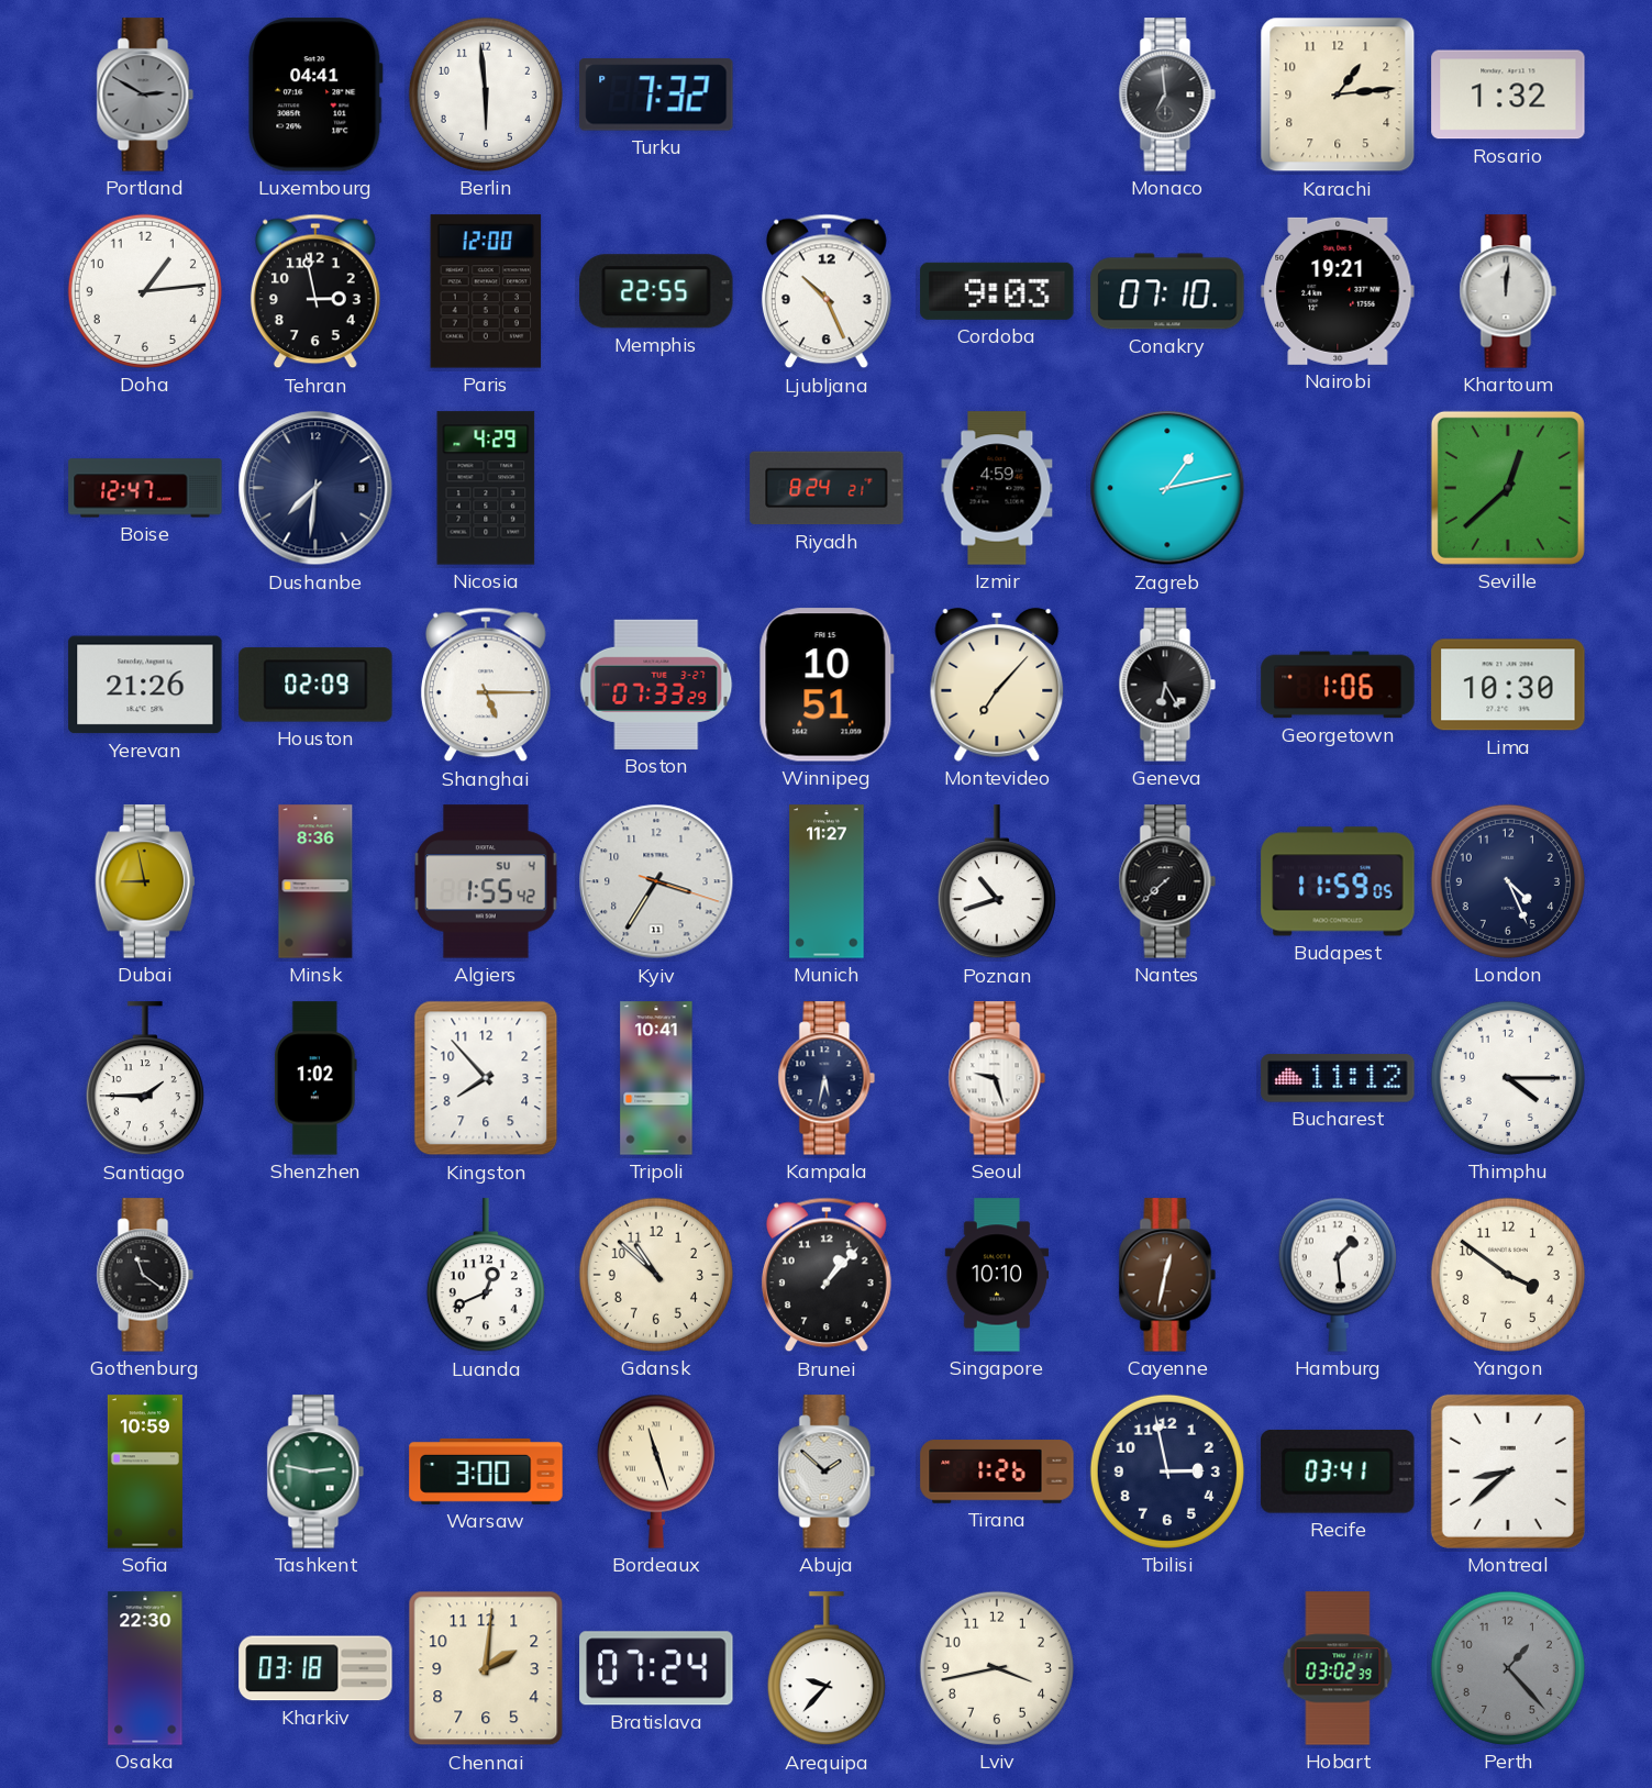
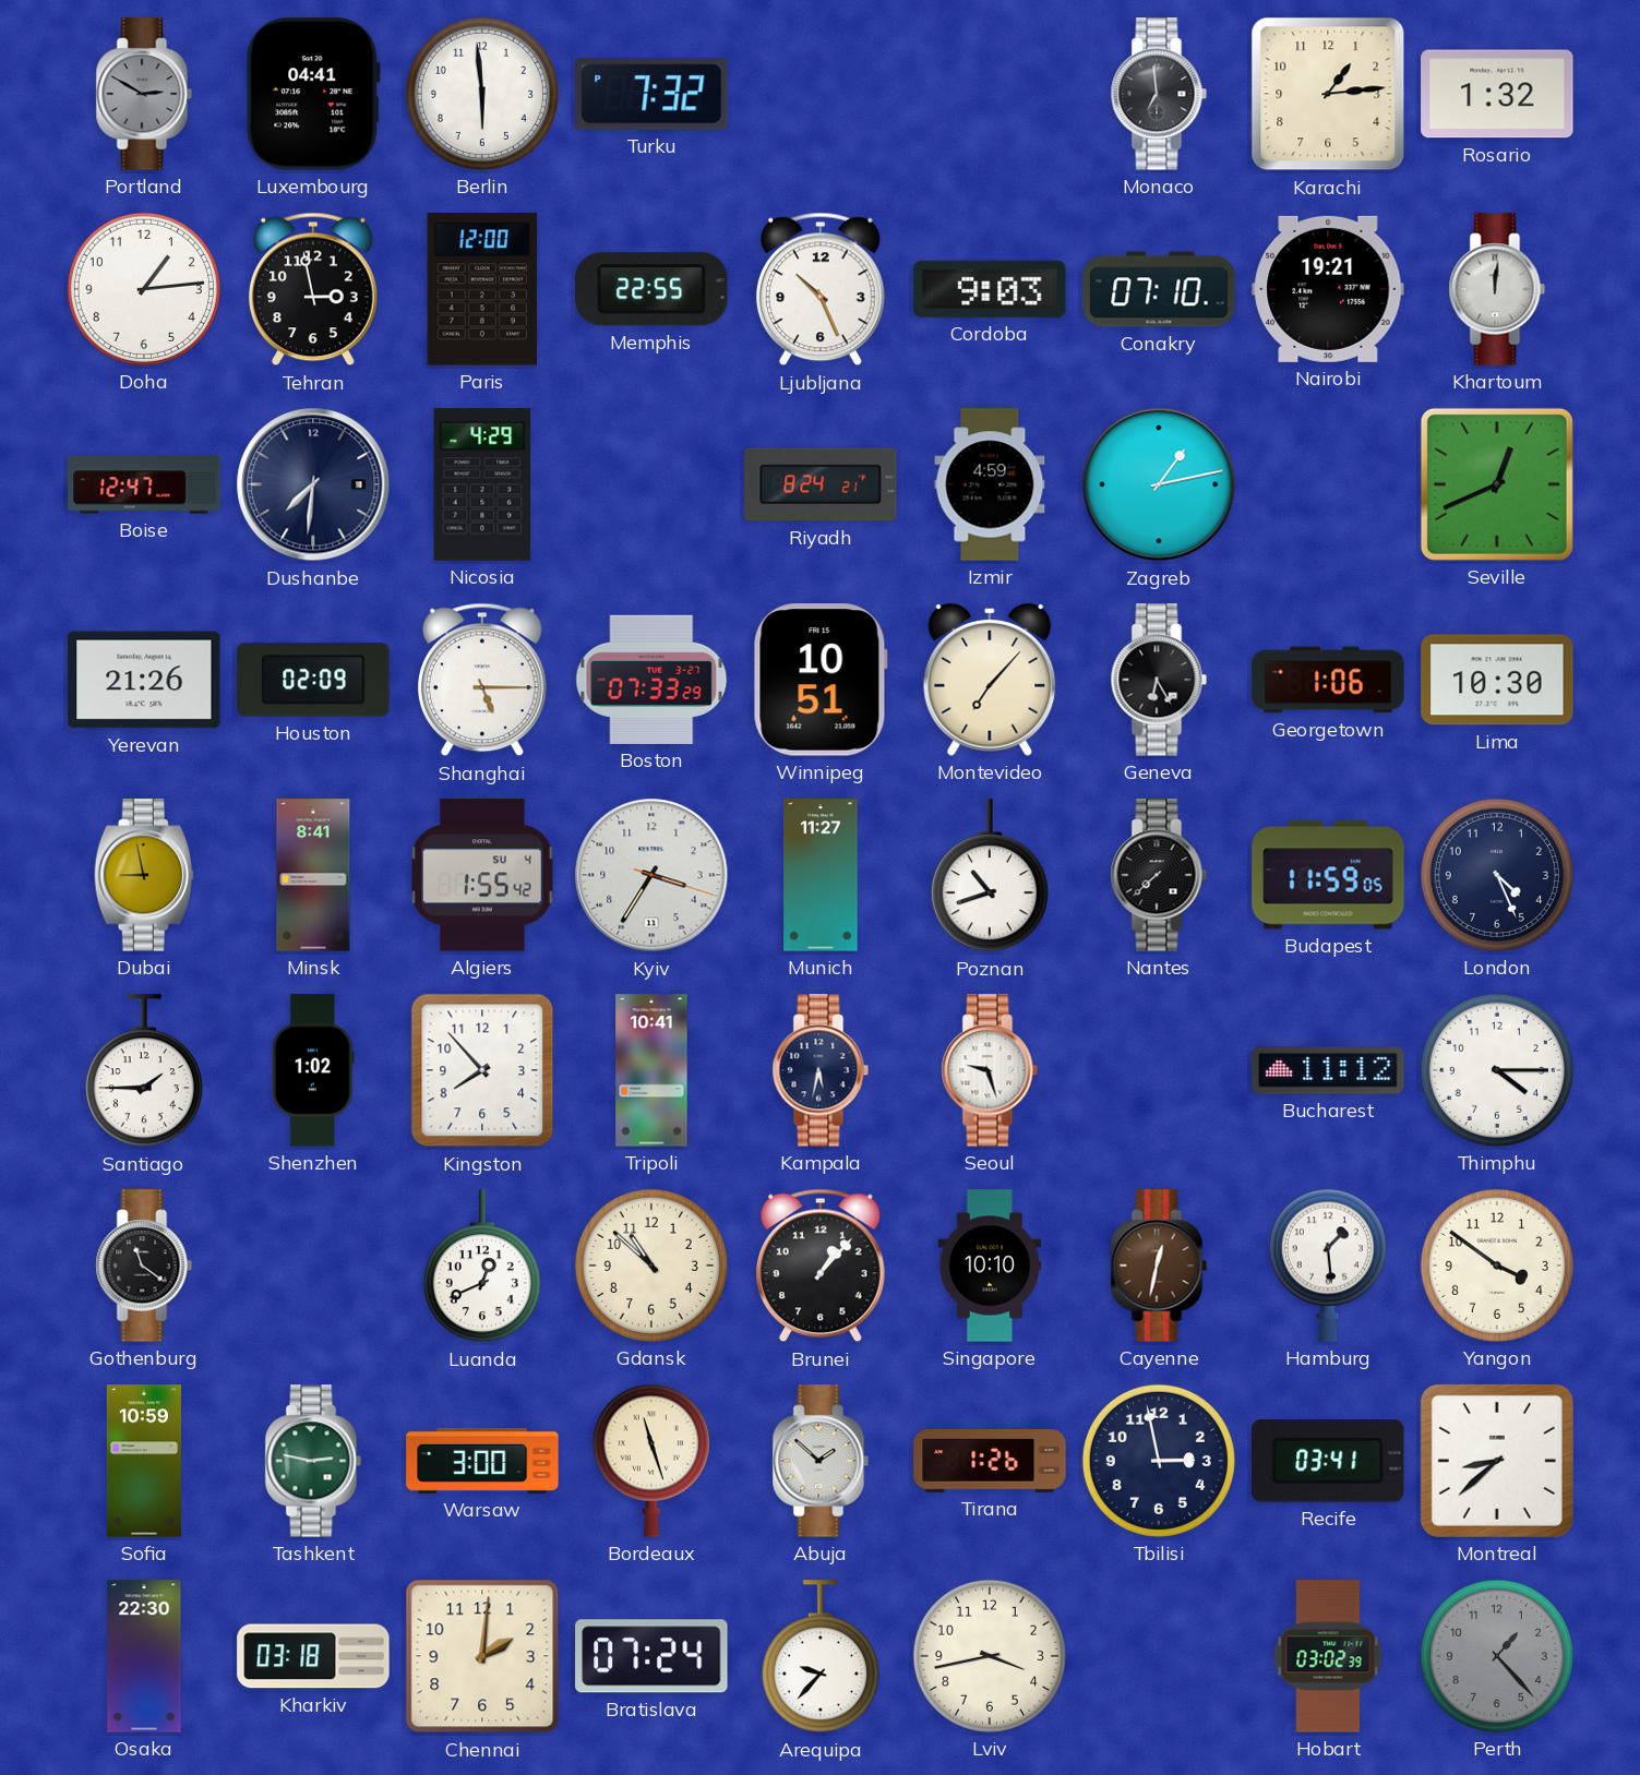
Seville: 12:38 -> 12:41 (1497, 484)
Minsk: 8:36 -> 8:41 (313, 875)
